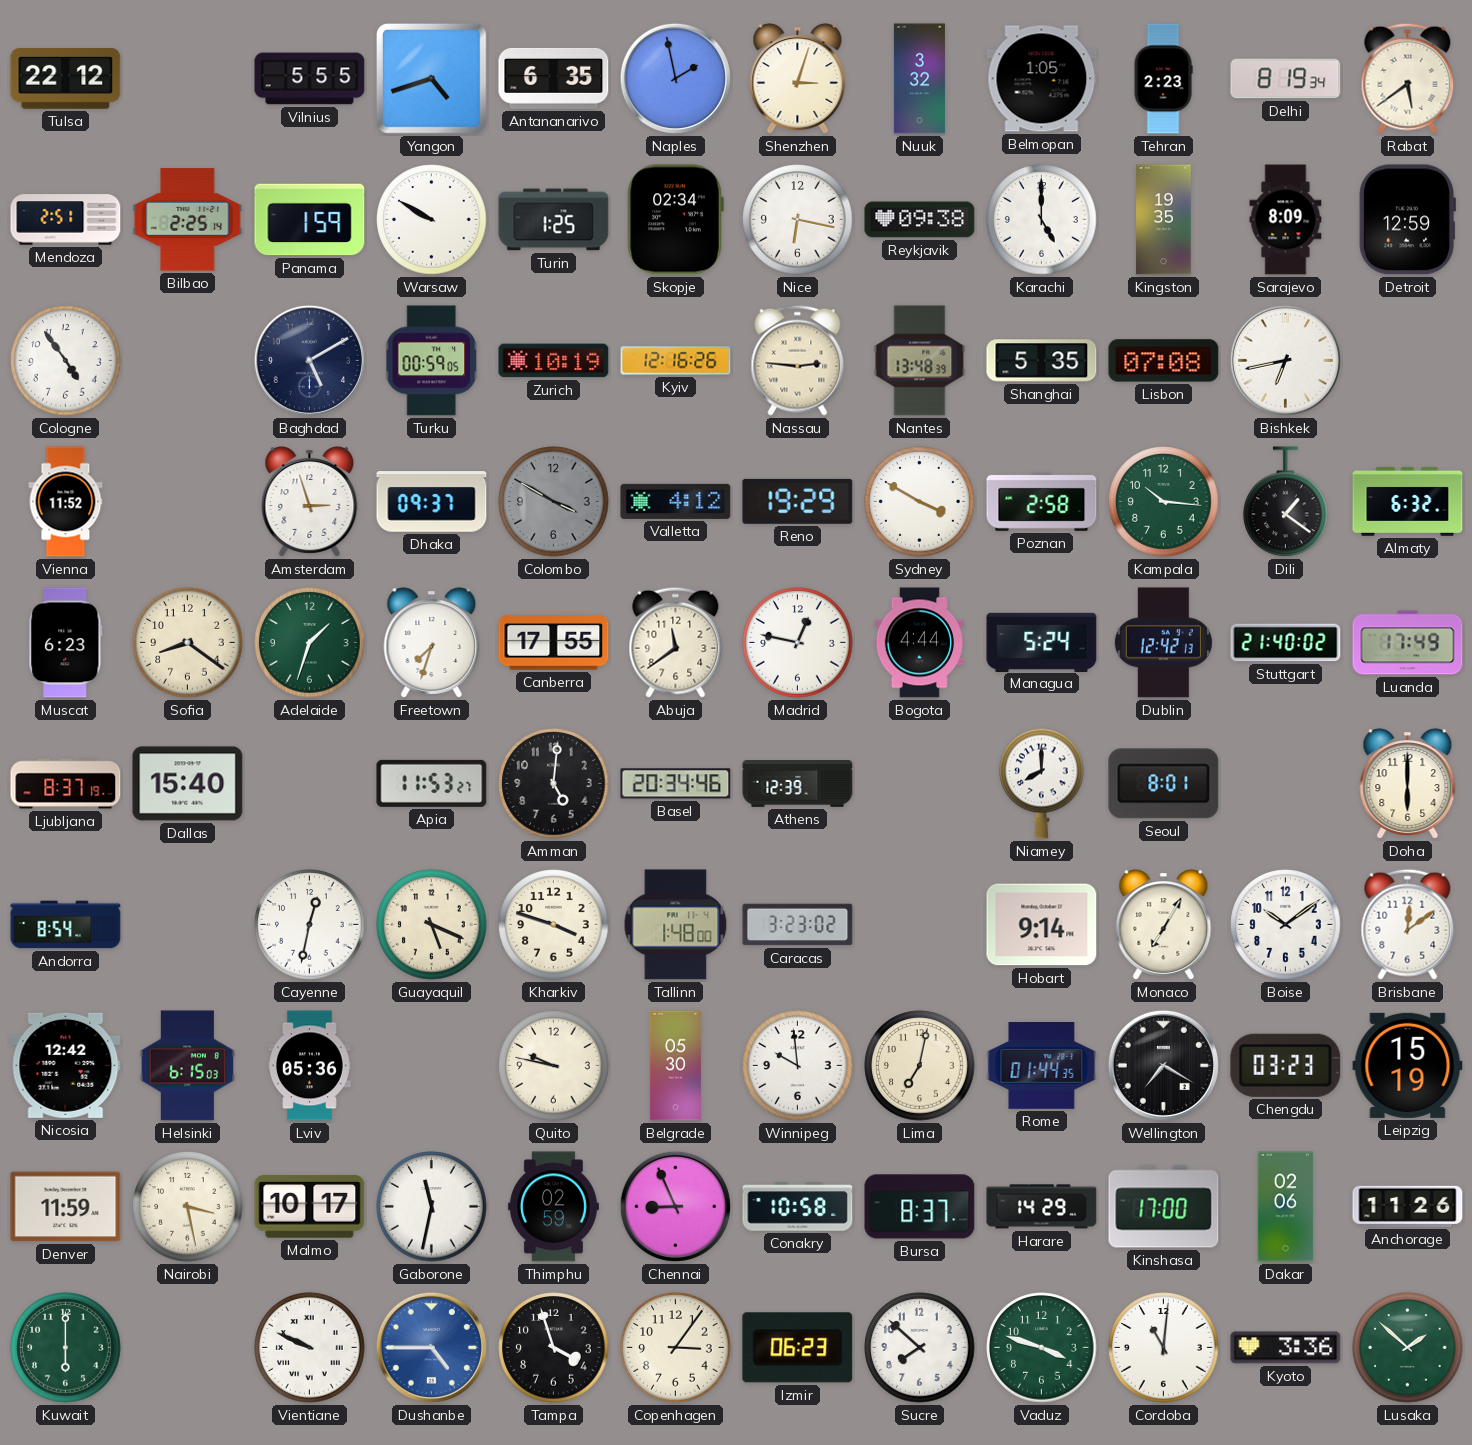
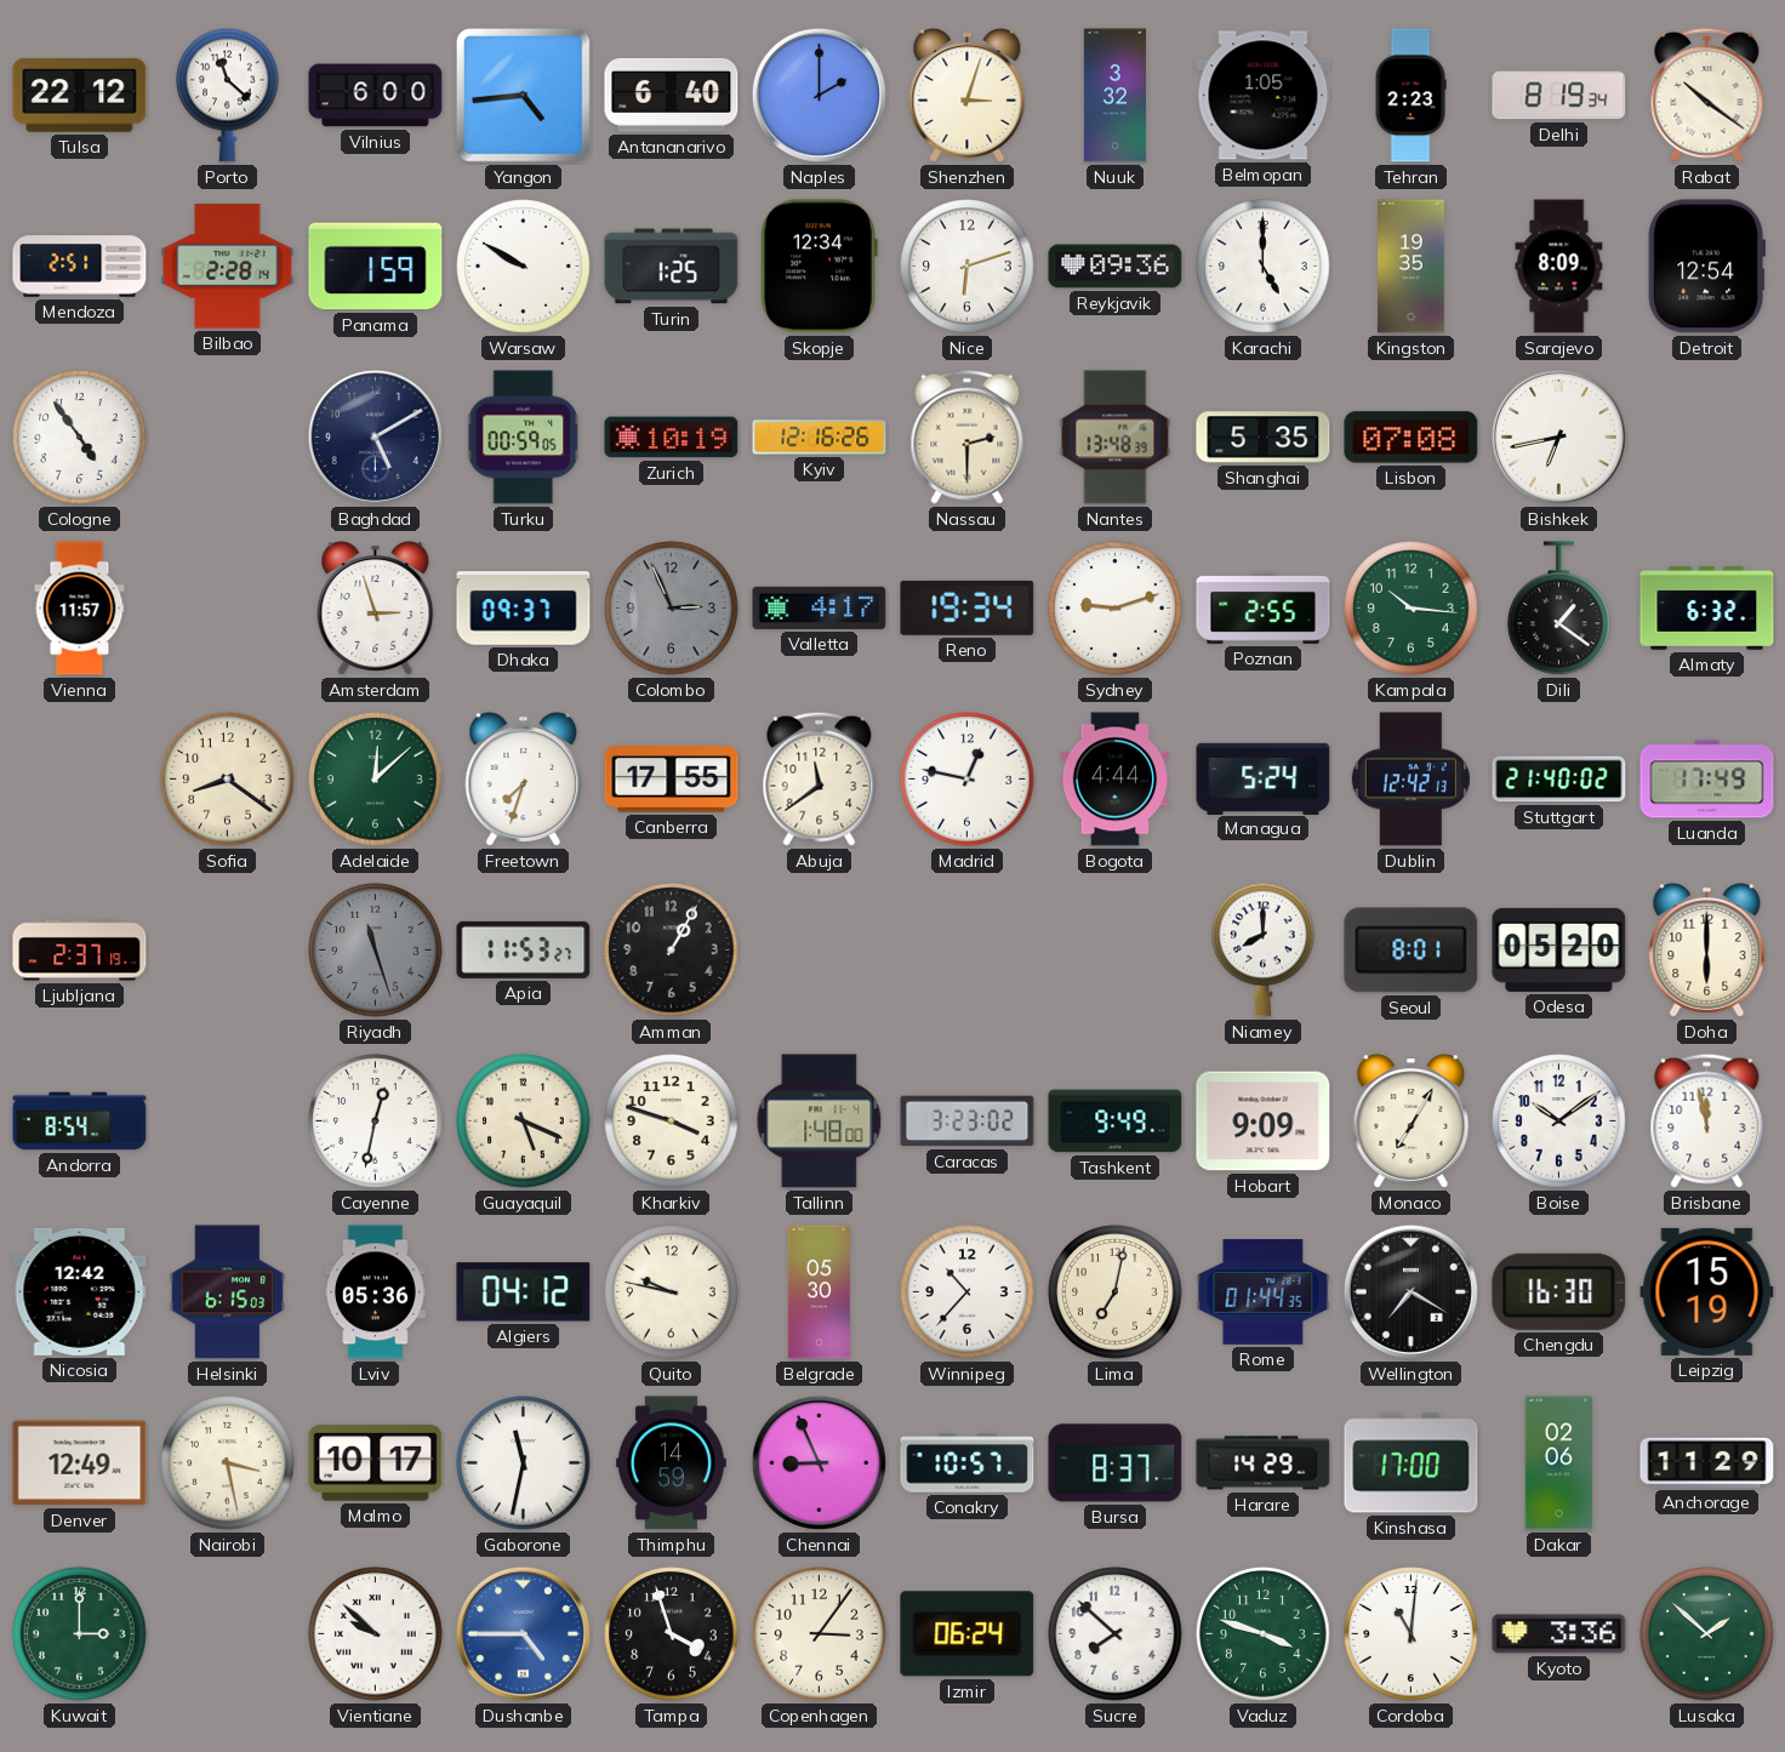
Porto: none -> 11:22 (228, 95)
Vilnius: 5:55 -> 6:00 (376, 96)
Yangon: 4:42 -> 4:44 (523, 95)
Antananarivo: 6:35 -> 6:40 (672, 95)
Naples: 1:58 -> 2:00 (819, 95)
Rabat: 5:39 -> 10:21 (1707, 95)
Bilbao: 2:25 -> 2:28 (228, 267)
Skopje: 02:34 -> 12:34 (819, 267)
Nice: 6:17 -> 6:12 (968, 267)
Reykjavik: 09:38 -> 09:36 (1116, 267)
Detroit: 12:59 -> 12:54 (1706, 267)
Nassau: 2:46 -> 2:30 (968, 436)
Vienna: 11:52 -> 11:57 (80, 609)
Colombo: 3:50 -> 2:56 (672, 609)
Valletta: 4:12 -> 4:17 (820, 607)
Reno: 19:29 -> 19:34 (968, 607)
Sydney: 3:50 -> 9:12 (1116, 609)
Poznan: 2:58 -> 2:55 (1264, 607)
Muscat: 6:23 -> none (66, 643)
Adelaide: 1:33 -> 12:08 (376, 780)
Ljubljana: 8:37 -> 2:37 (80, 951)
Dallas: 15:40 -> none (188, 784)
Riyadh: none -> 11:27 (376, 951)
Amman: 5:01 -> 1:05 (672, 951)
Basel: 20:34 -> none (676, 784)
Athens: 12:39 -> none (798, 784)
Odesa: none -> 05:20 (1559, 949)
Tashkent: none -> 9:49 (1116, 1122)
Hobart: 9:14 -> 9:09 (1264, 1122)
Brisbane: 12:09 -> 11:58 (1707, 1120)
Algiers: none -> 04:12 (524, 1292)
Winnipeg: 9:59 -> 10:37 (968, 1292)
Chengdu: 03:23 -> 16:30 (1559, 1291)
Denver: 11:59 -> 12:49 (80, 1463)
Thimphu: 02:59 -> 14:59 (671, 1463)
Conakry: 10:58 -> 10:57 (968, 1463)
Anchorage: 11:26 -> 11:29 (1707, 1462)
Kuwait: 6:00 -> 3:00 (80, 1634)
Vientiane: 9:49 -> 9:52 (376, 1634)
Izmir: 06:23 -> 06:24 (968, 1634)
